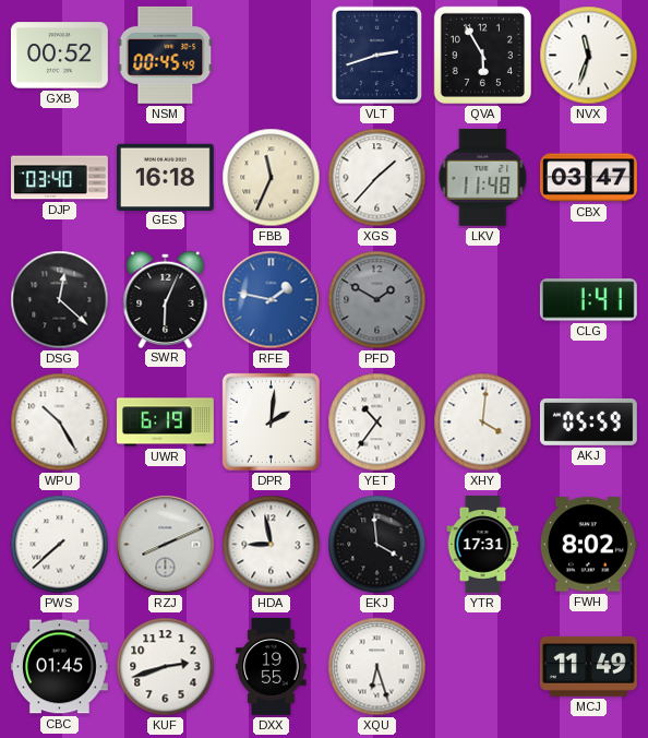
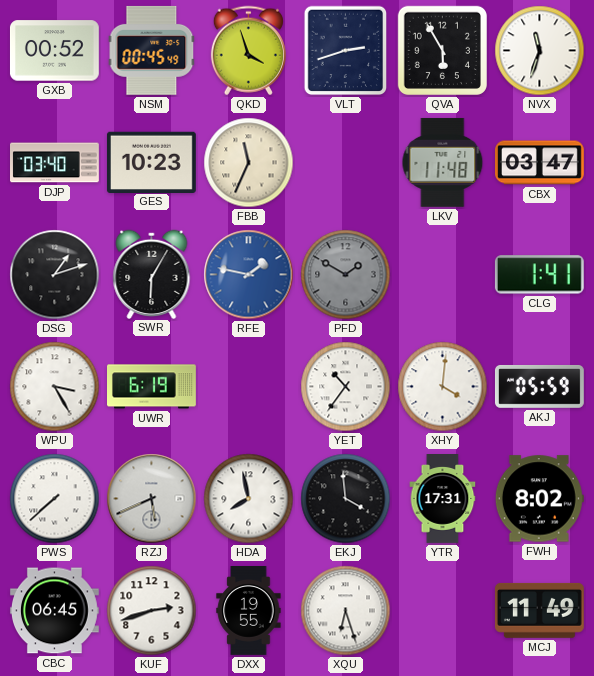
QKD: none -> 3:57 (248, 51)
GES: 16:18 -> 10:23 (151, 162)
XGS: 1:37 -> none (377, 178)
DSG: 12:22 -> 1:12 (55, 275)
SWR: 6:04 -> 6:05 (152, 274)
WPU: 10:25 -> 3:25 (55, 387)
DPR: 2:01 -> none (271, 421)
RZJ: 8:11 -> 5:41 (152, 499)
HDA: 8:58 -> 7:58 (249, 499)
CBC: 01:45 -> 06:45 (54, 611)
